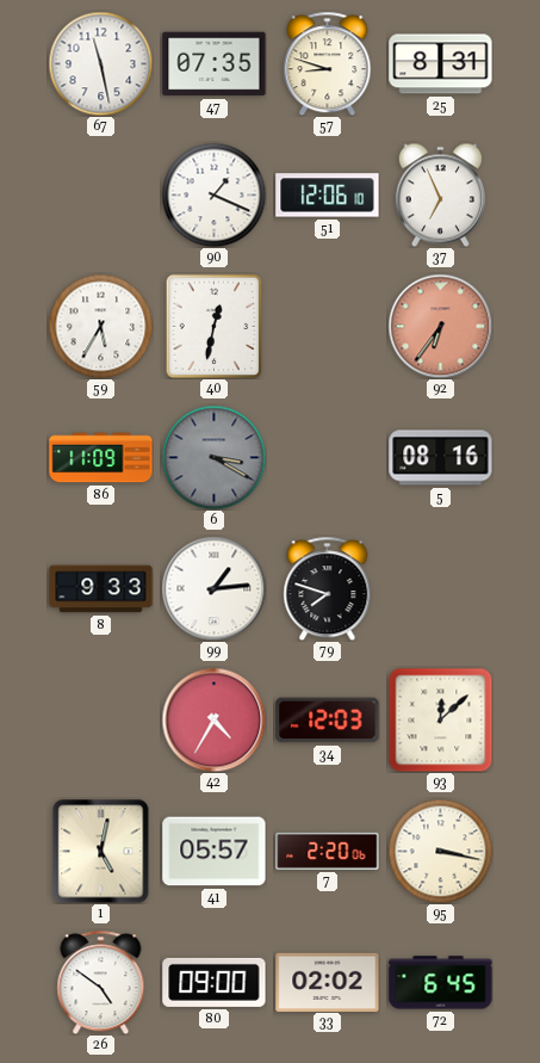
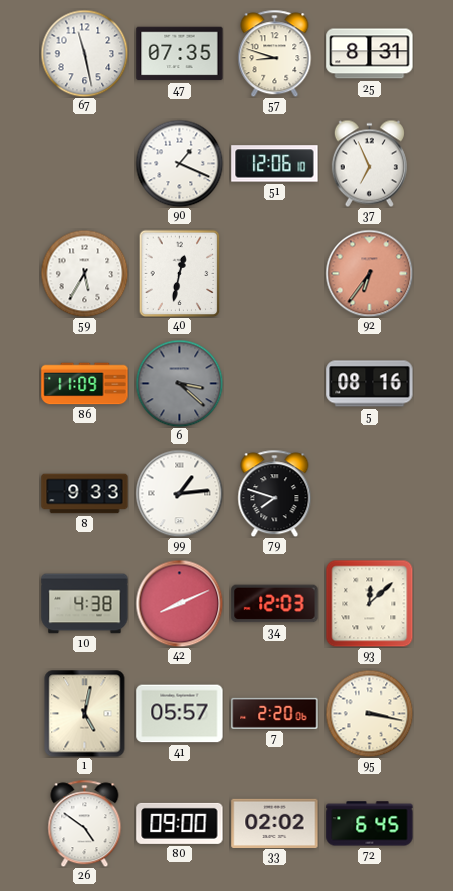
6: 3:20 -> 3:22 (179, 383)
10: none -> 4:38 (85, 604)
42: 4:35 -> 8:11 (179, 603)
